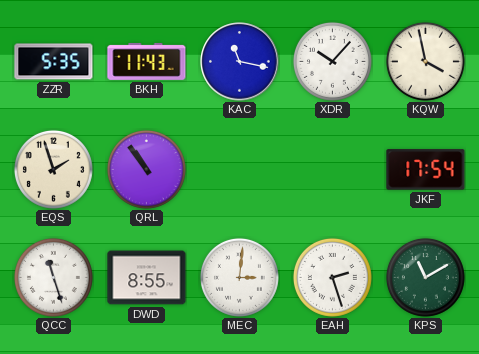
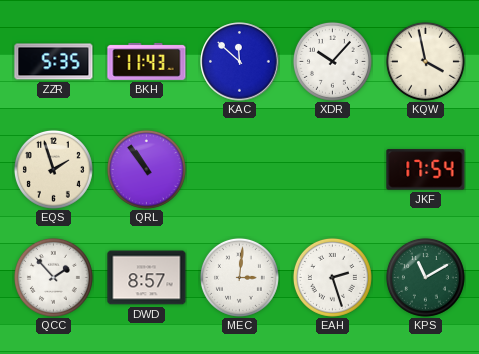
KAC: 11:17 -> 11:52 (240, 62)
QCC: 11:27 -> 1:53 (53, 277)
DWD: 8:55 -> 8:57 (147, 278)
